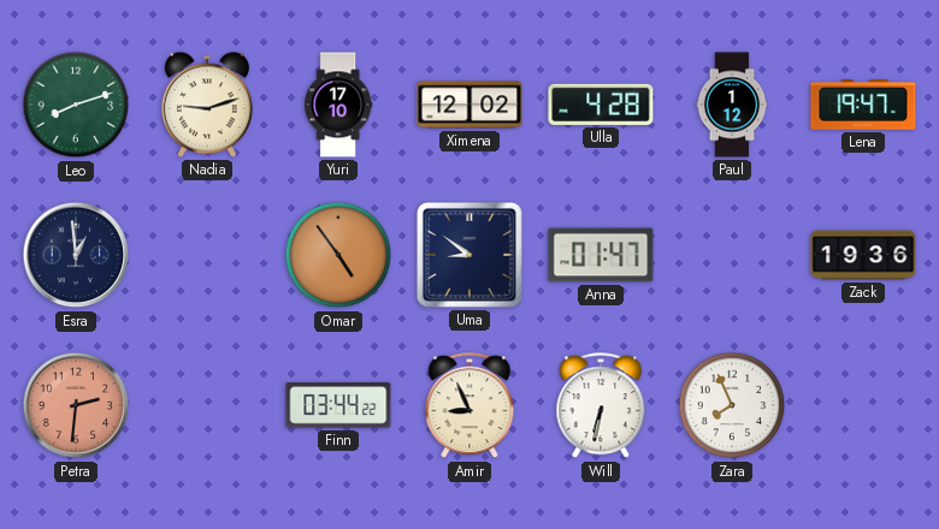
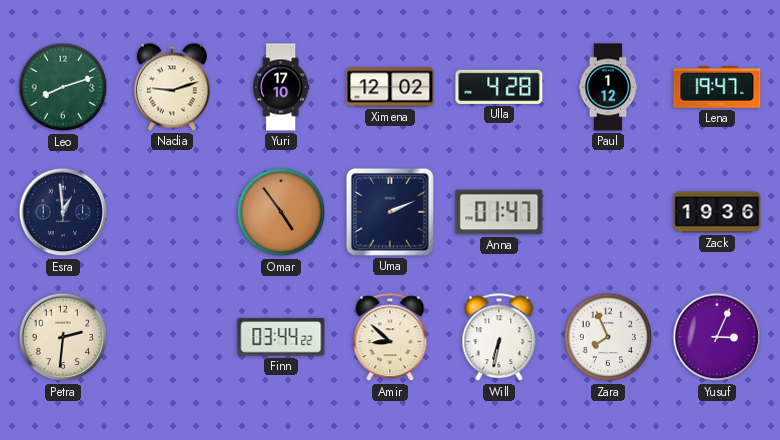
Uma: 8:51 -> 2:11 (390, 212)
Petra dial: salmon -> cream (63, 337)
Amir: 8:56 -> 8:52 (390, 338)
Yusuf: none -> 3:04 (717, 337)
